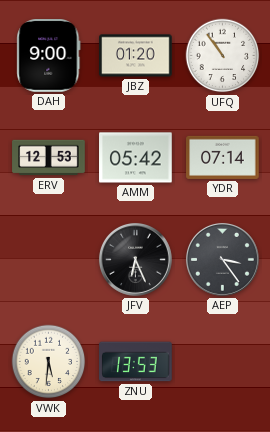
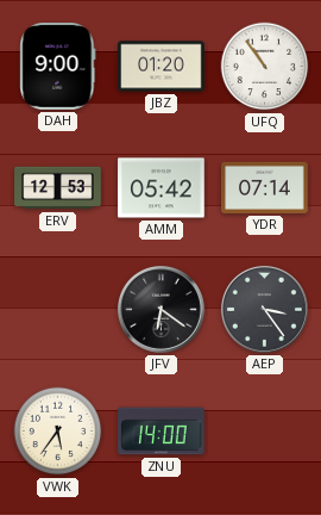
JFV: 6:26 -> 6:21 (160, 309)
VWK: 5:31 -> 5:36 (58, 432)
ZNU: 13:53 -> 14:00 (162, 432)
